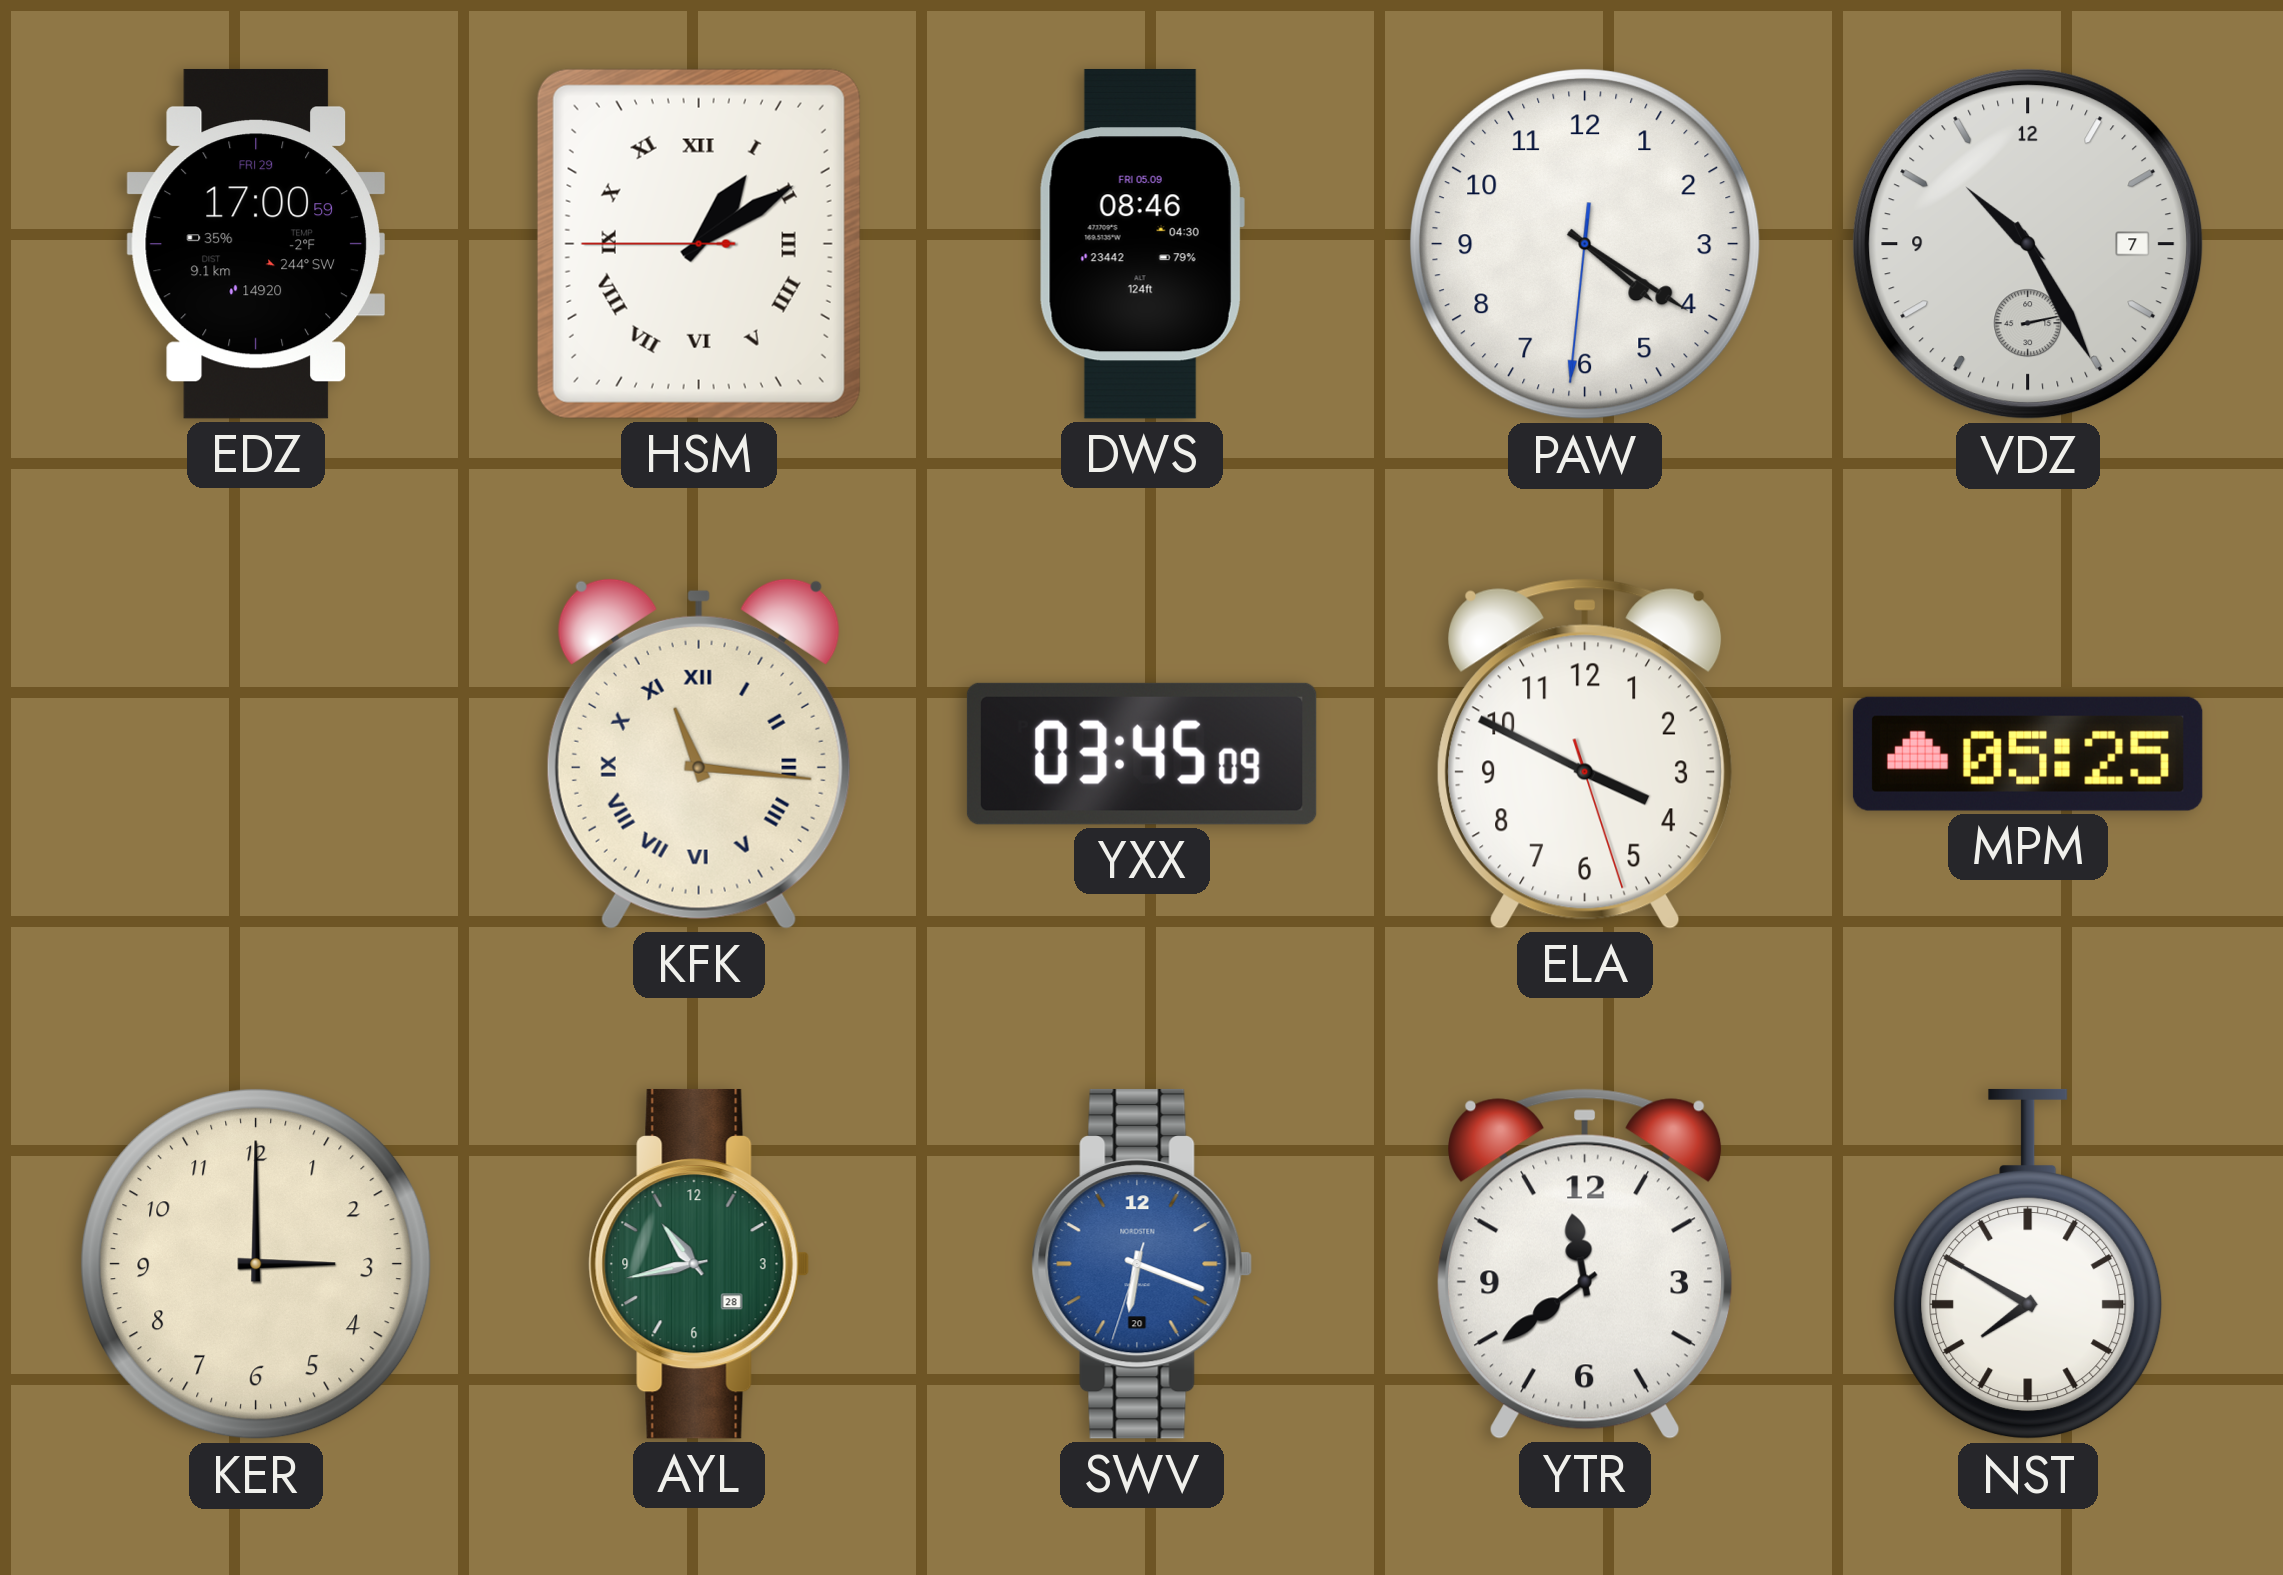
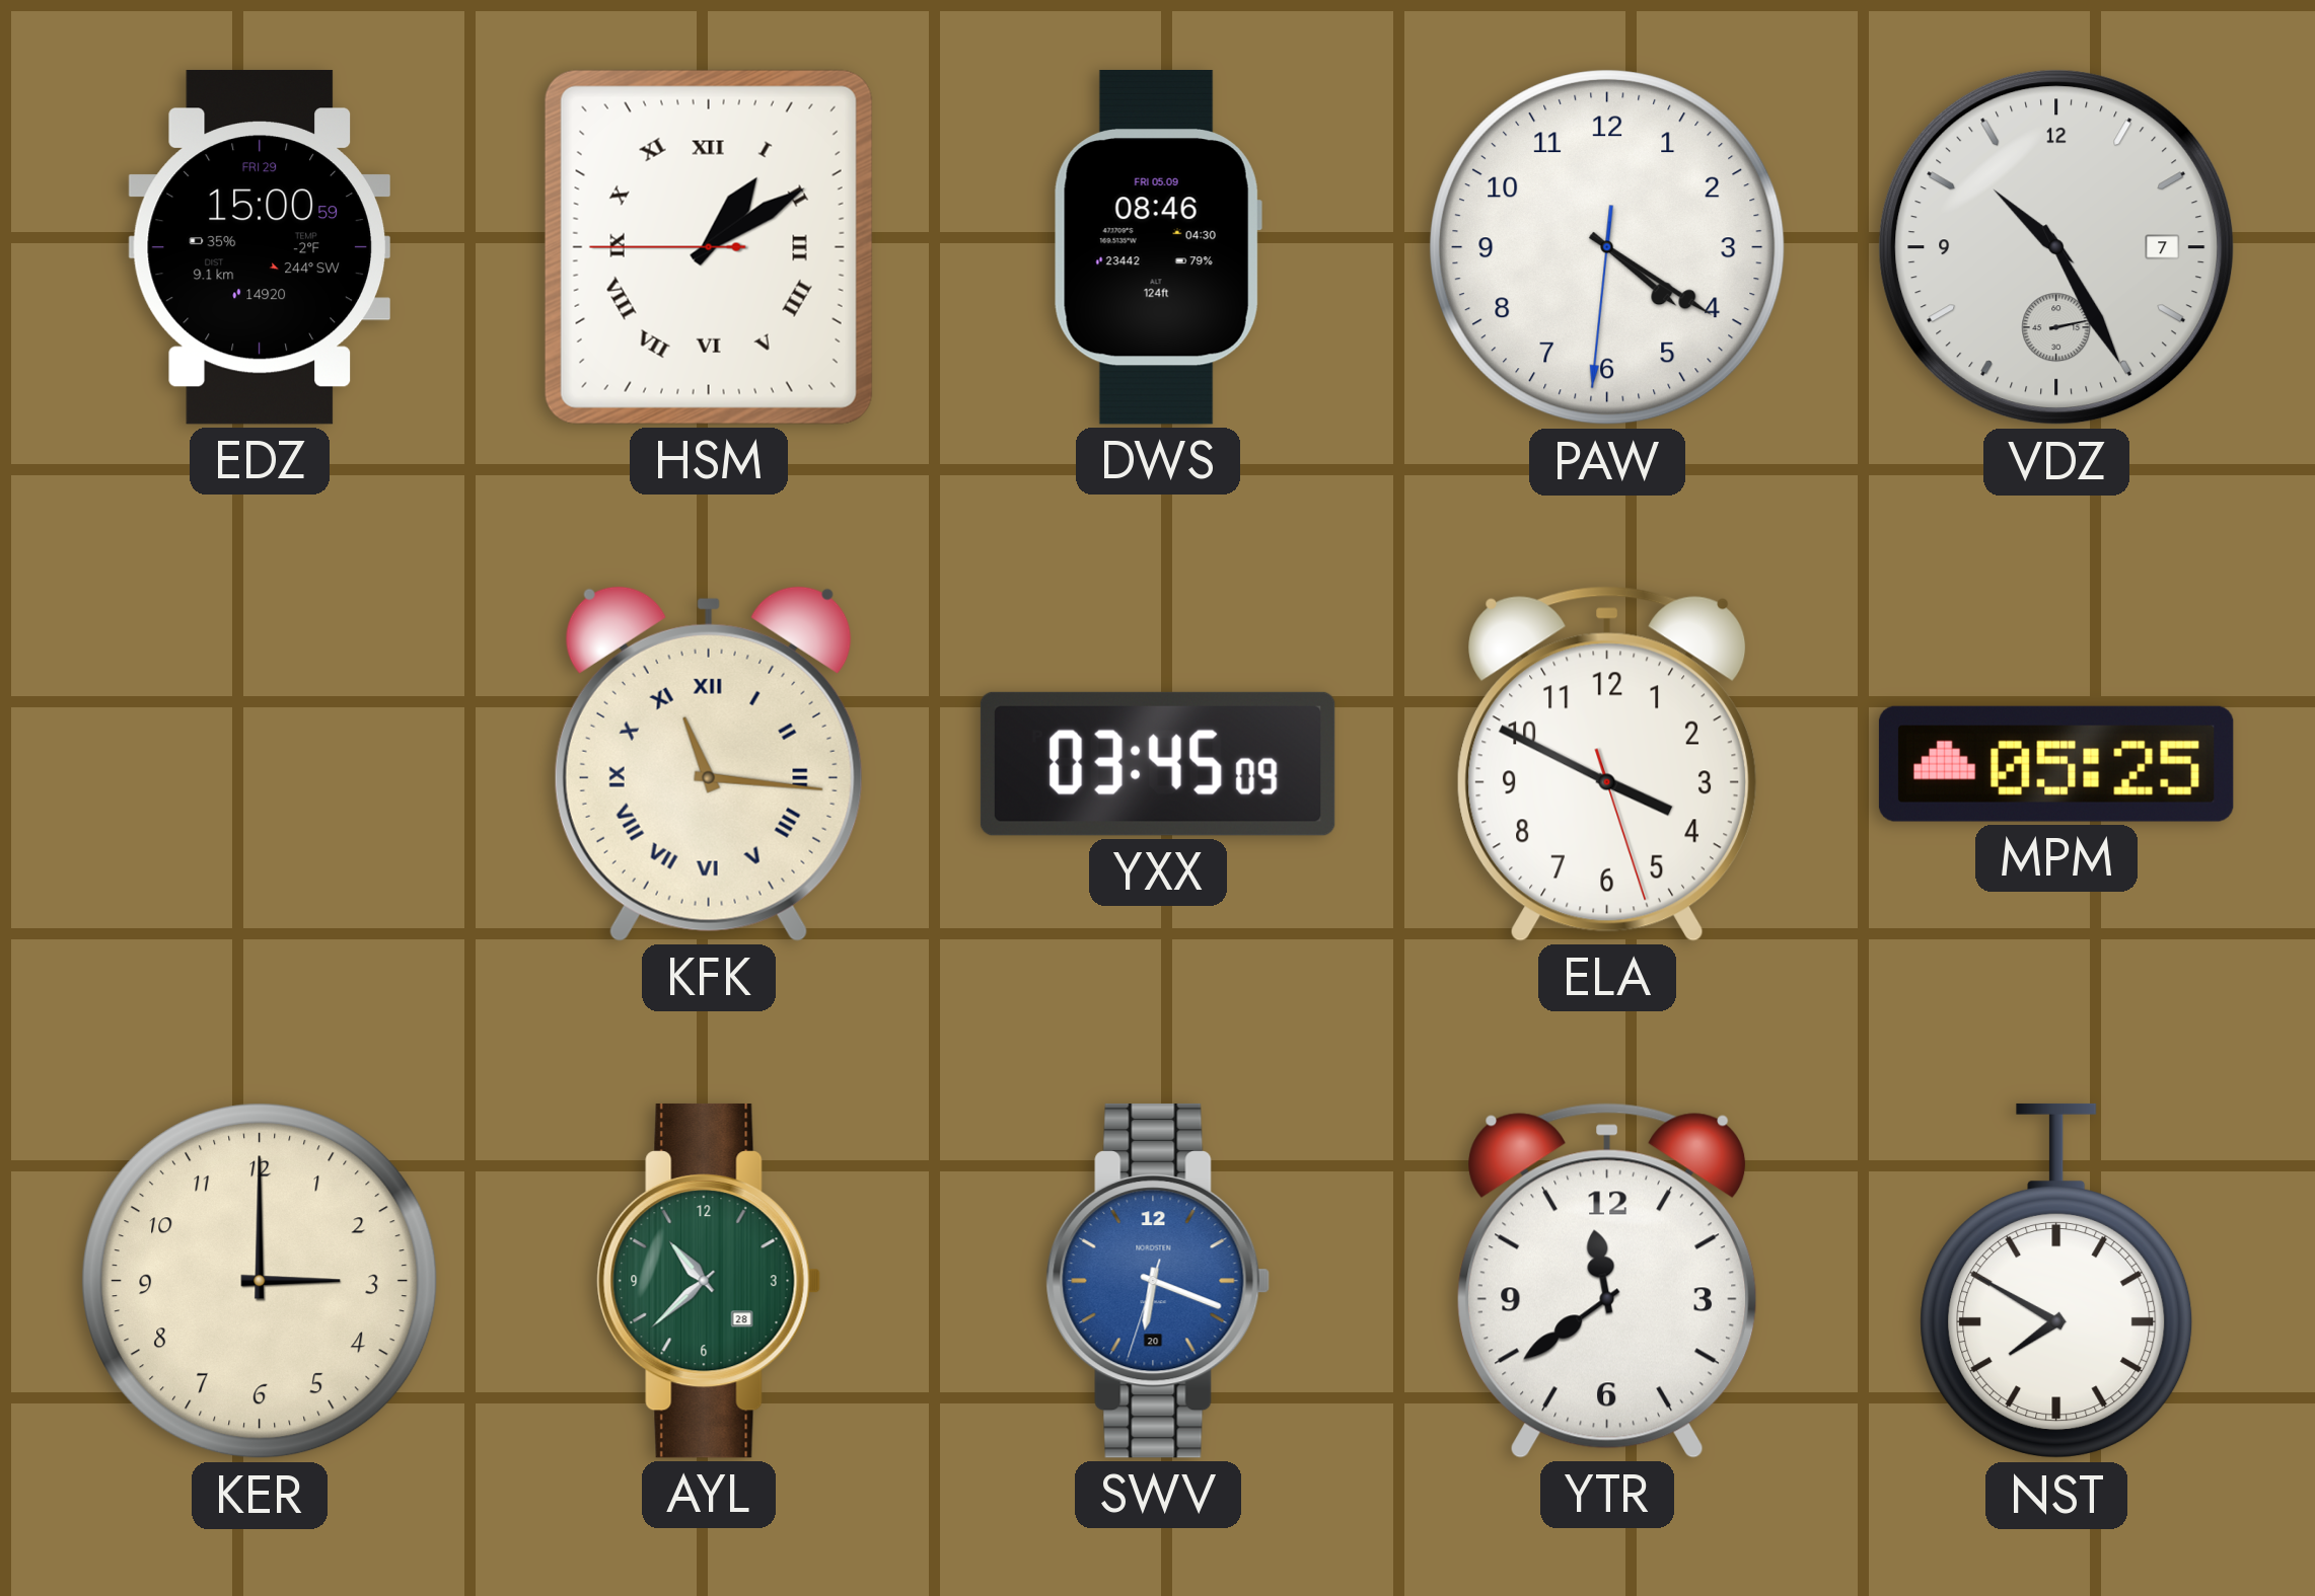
EDZ: 17:00 -> 15:00 (260, 247)
AYL: 10:43 -> 10:38 (709, 1281)
